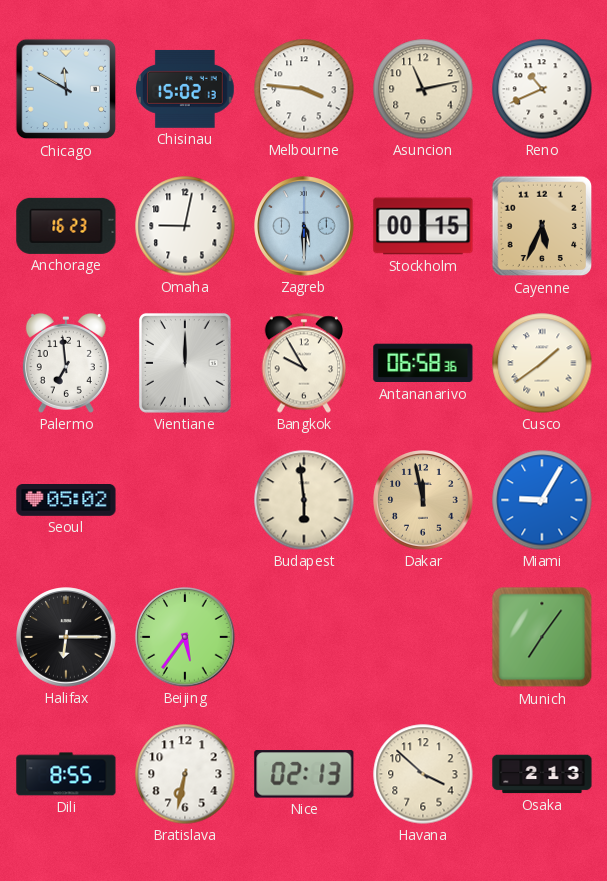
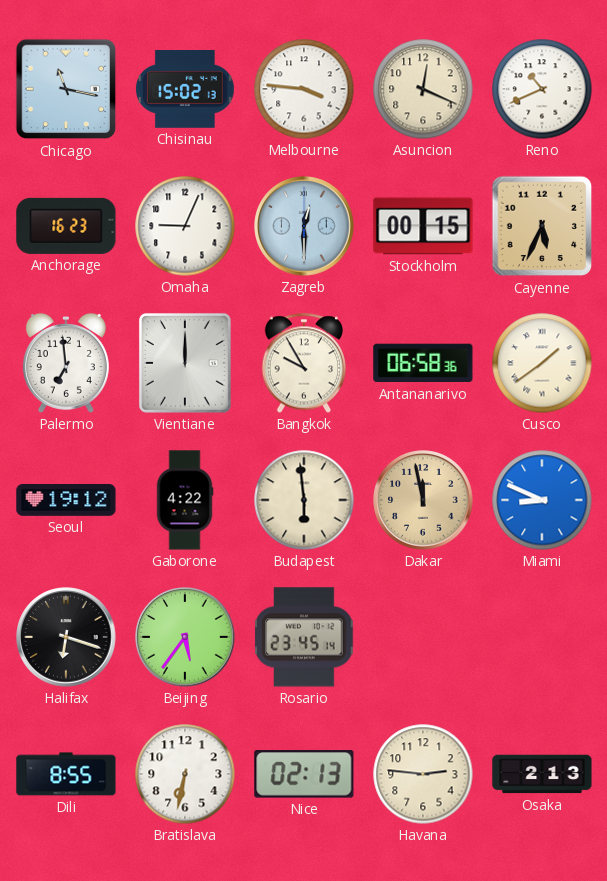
Chicago: 11:50 -> 11:17 (66, 89)
Asuncion: 11:13 -> 12:19 (423, 89)
Omaha: 9:02 -> 9:04 (185, 226)
Zagreb: 5:30 -> 12:30 (304, 226)
Seoul: 05:02 -> 19:12 (66, 501)
Gaborone: none -> 4:22 (185, 500)
Miami: 9:05 -> 8:49 (542, 500)
Halifax: 6:15 -> 6:18 (66, 637)
Rosario: none -> 23:45 (304, 637)
Munich: 7:06 -> none (542, 637)
Havana: 3:52 -> 2:46 (423, 774)
